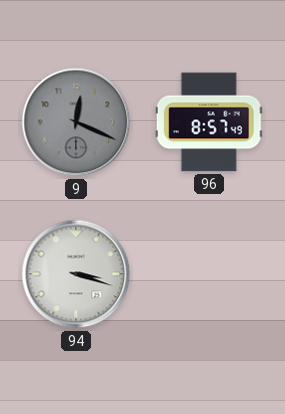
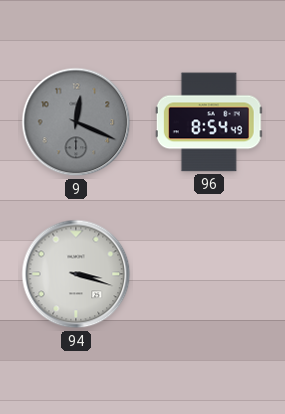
96: 8:57 -> 8:54 (209, 122)
